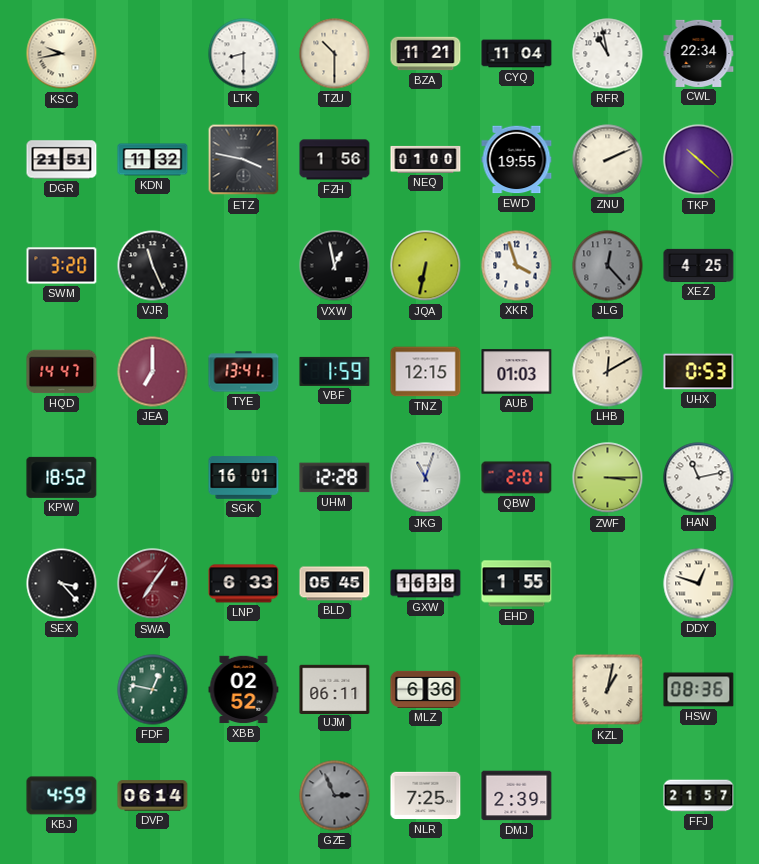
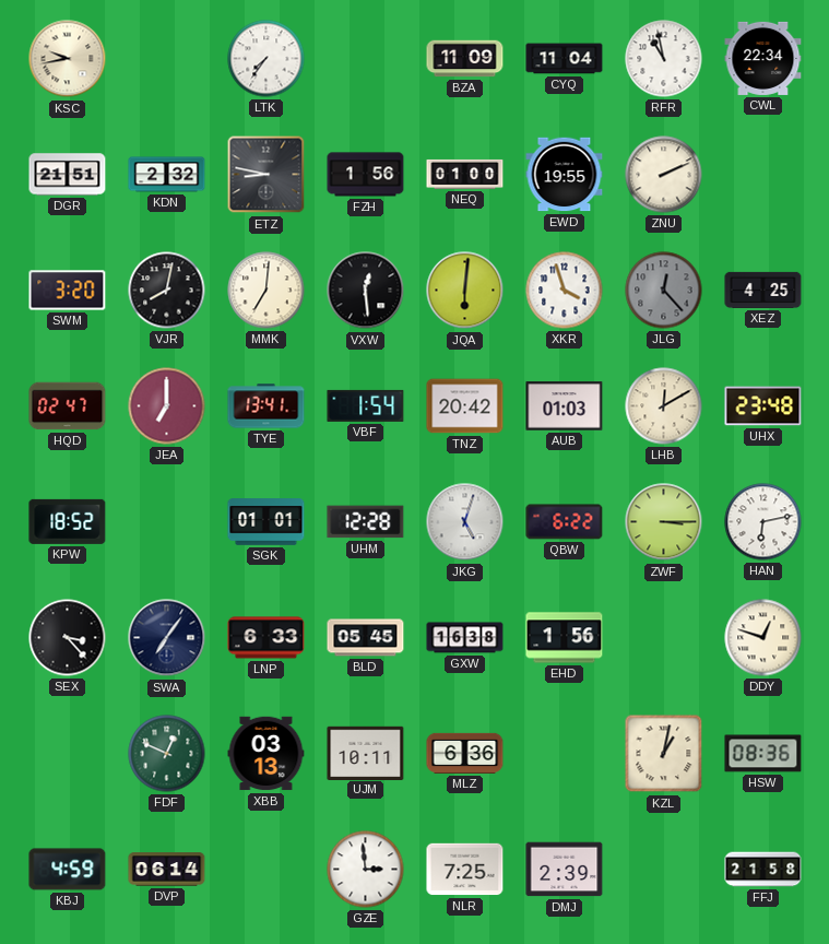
LTK: 8:30 -> 7:36 (267, 59)
TZU: 10:30 -> none (335, 54)
BZA: 11:21 -> 11:09 (465, 59)
KDN: 11:32 -> 2:32 (167, 175)
ETZ: 3:47 -> 8:47 (267, 175)
TKP: 10:22 -> none (699, 160)
VJR: 11:26 -> 8:02 (167, 291)
MMK: none -> 7:01 (267, 291)
VXW: 12:58 -> 12:29 (366, 291)
JQA: 6:32 -> 6:01 (465, 291)
HQD: 14:47 -> 02:47 (68, 406)
VBF: 1:59 -> 1:54 (366, 405)
TNZ: 12:15 -> 20:42 (465, 406)
UHX: 0:53 -> 23:48 (763, 406)
SGK: 16:01 -> 01:01 (267, 522)
JKG: 11:03 -> 5:03 (465, 522)
QBW: 2:01 -> 6:22 (565, 522)
HAN: 11:13 -> 6:13 (763, 522)
SWA dial: burgundy -> navy (167, 638)
EHD: 1:55 -> 1:56 (565, 638)
FDF: 12:47 -> 12:49 (167, 754)
XBB: 02:52 -> 03:13 (267, 754)
UJM: 06:11 -> 10:11 (366, 753)
GZE: 2:56 -> 2:59 (366, 870)
GZE dial: grey -> white (366, 870)
FFJ: 21:57 -> 21:58 (763, 870)
